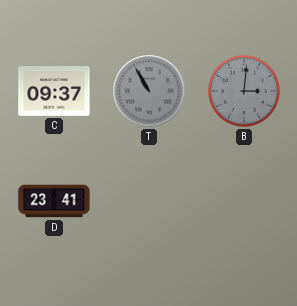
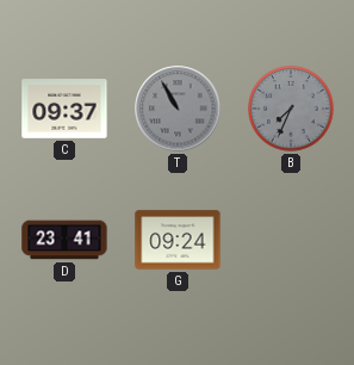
B: 3:01 -> 7:34 (292, 110)
G: none -> 09:24 (178, 240)
